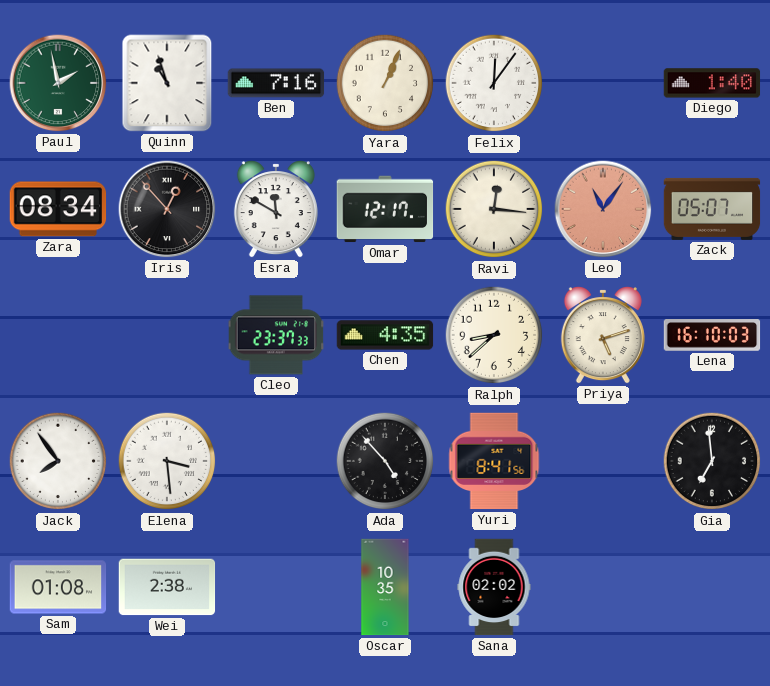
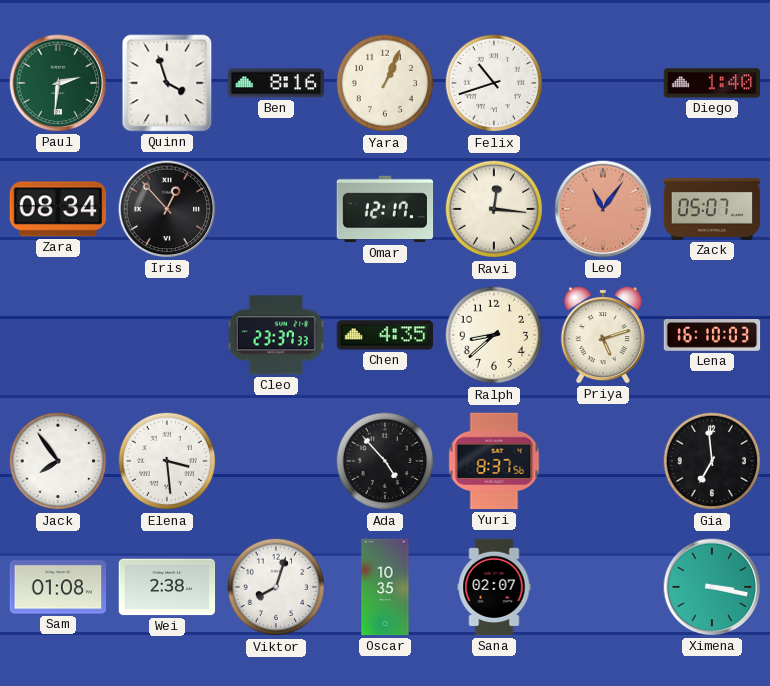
Paul: 1:58 -> 2:31 (58, 83)
Quinn: 10:57 -> 3:57 (167, 83)
Ben: 7:16 -> 8:16 (276, 83)
Felix: 12:06 -> 10:42 (494, 83)
Esra: 11:50 -> none (276, 209)
Yuri: 8:41 -> 8:37 (494, 461)
Viktor: none -> 8:03 (276, 587)
Sana: 02:02 -> 02:07 (494, 587)
Ximena: none -> 3:17 (712, 587)
